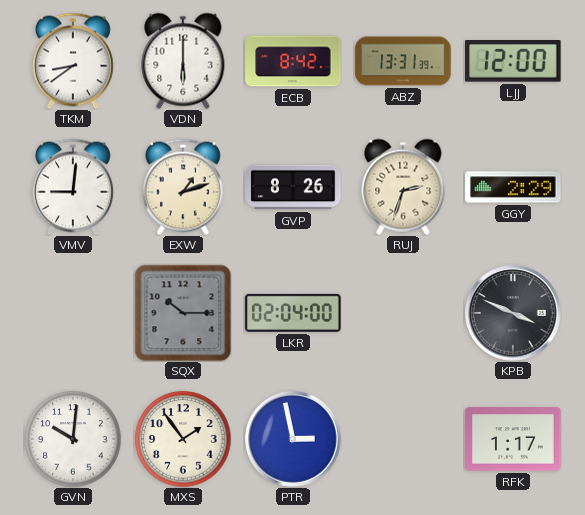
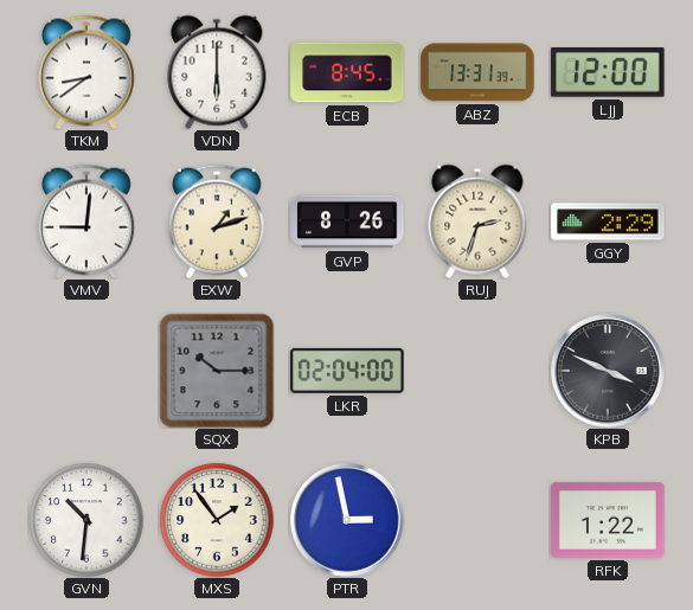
ECB: 8:42 -> 8:45 (347, 72)
GVN: 10:01 -> 10:31 (86, 520)
RFK: 1:17 -> 1:22 (608, 520)
